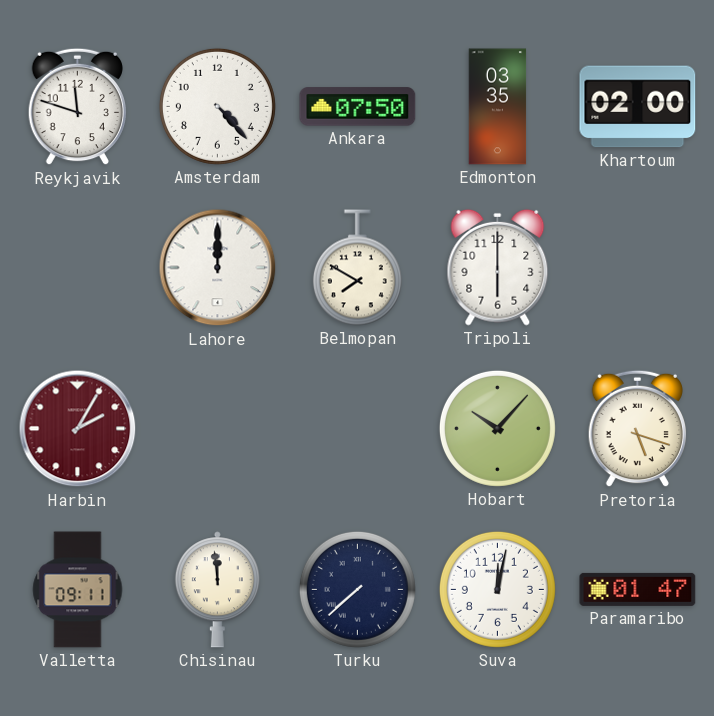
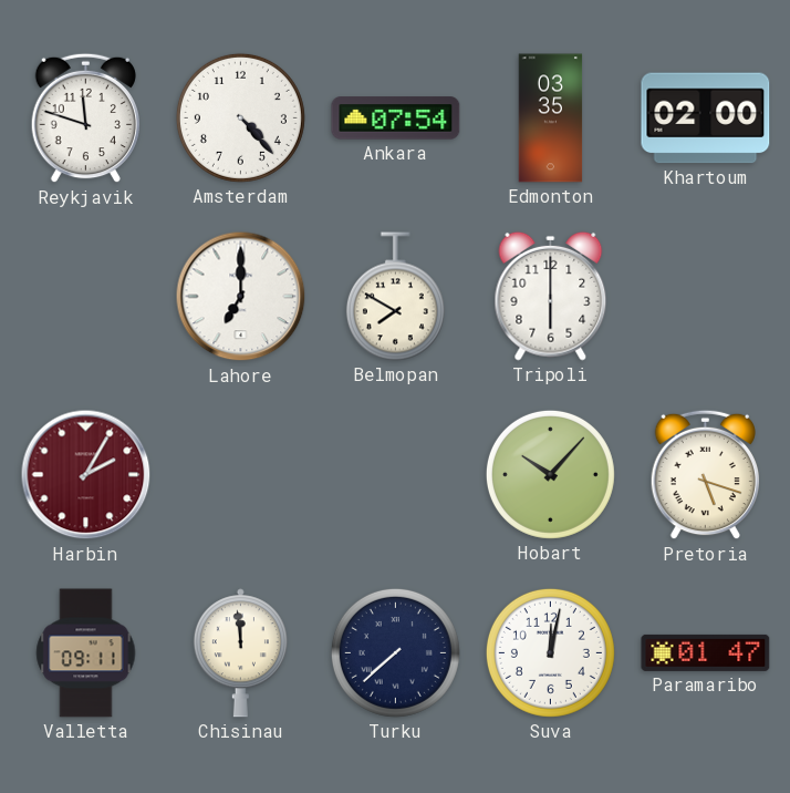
Ankara: 07:50 -> 07:54 (396, 119)
Lahore: 12:00 -> 7:00 (241, 297)
